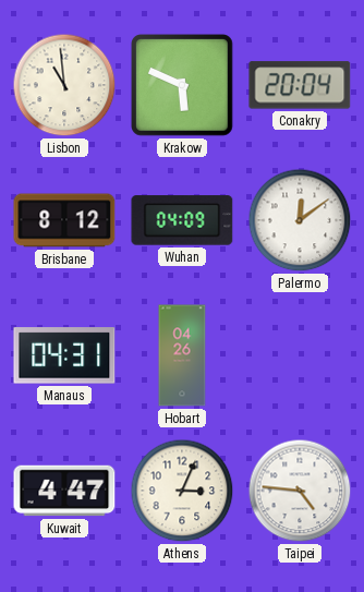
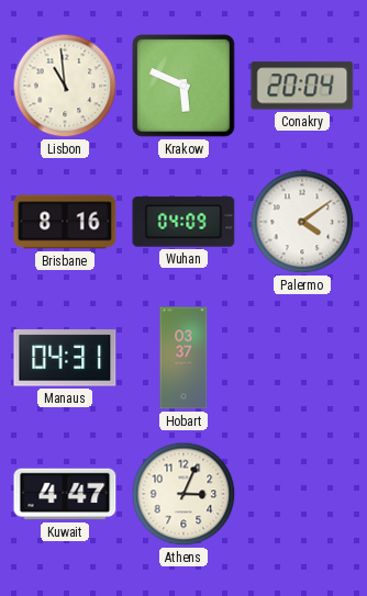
Brisbane: 8:12 -> 8:16 (65, 222)
Palermo: 12:09 -> 4:09 (302, 222)
Hobart: 04:26 -> 03:37 (183, 358)
Taipei: 4:46 -> none (300, 491)
